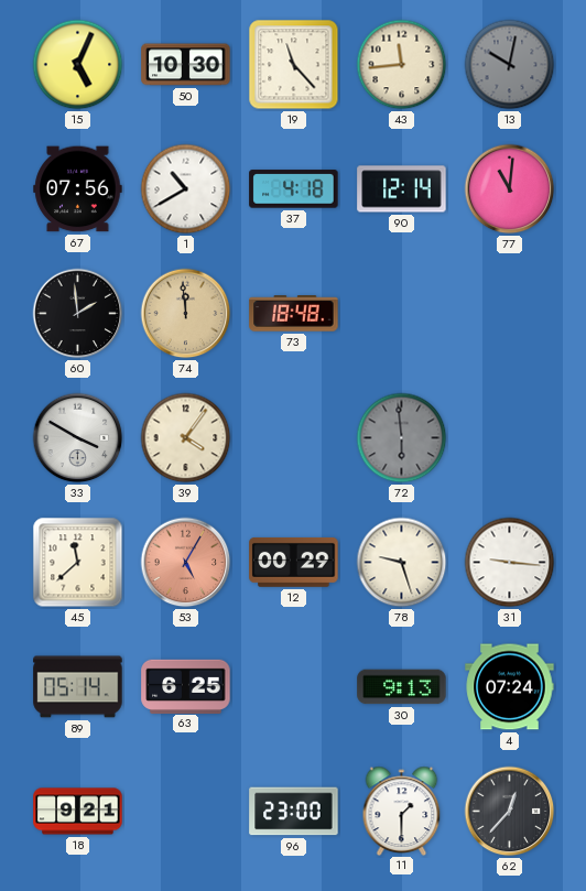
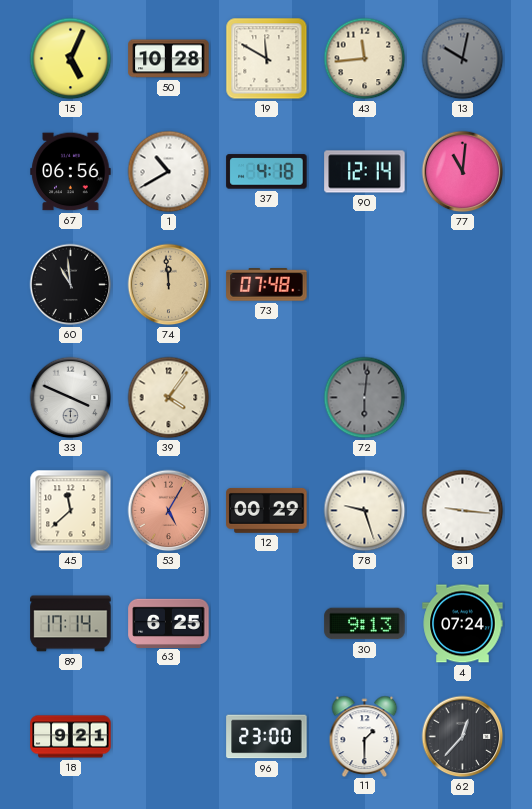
50: 10:30 -> 10:28 (169, 59)
19: 11:23 -> 11:50 (267, 59)
67: 07:56 -> 06:56 (71, 172)
60: 1:59 -> 10:59 (71, 285)
73: 18:48 -> 07:48 (267, 285)
33: 3:50 -> 3:49 (71, 398)
72: 5:59 -> 6:01 (365, 398)
89: 05:14 -> 17:14 (71, 624)
